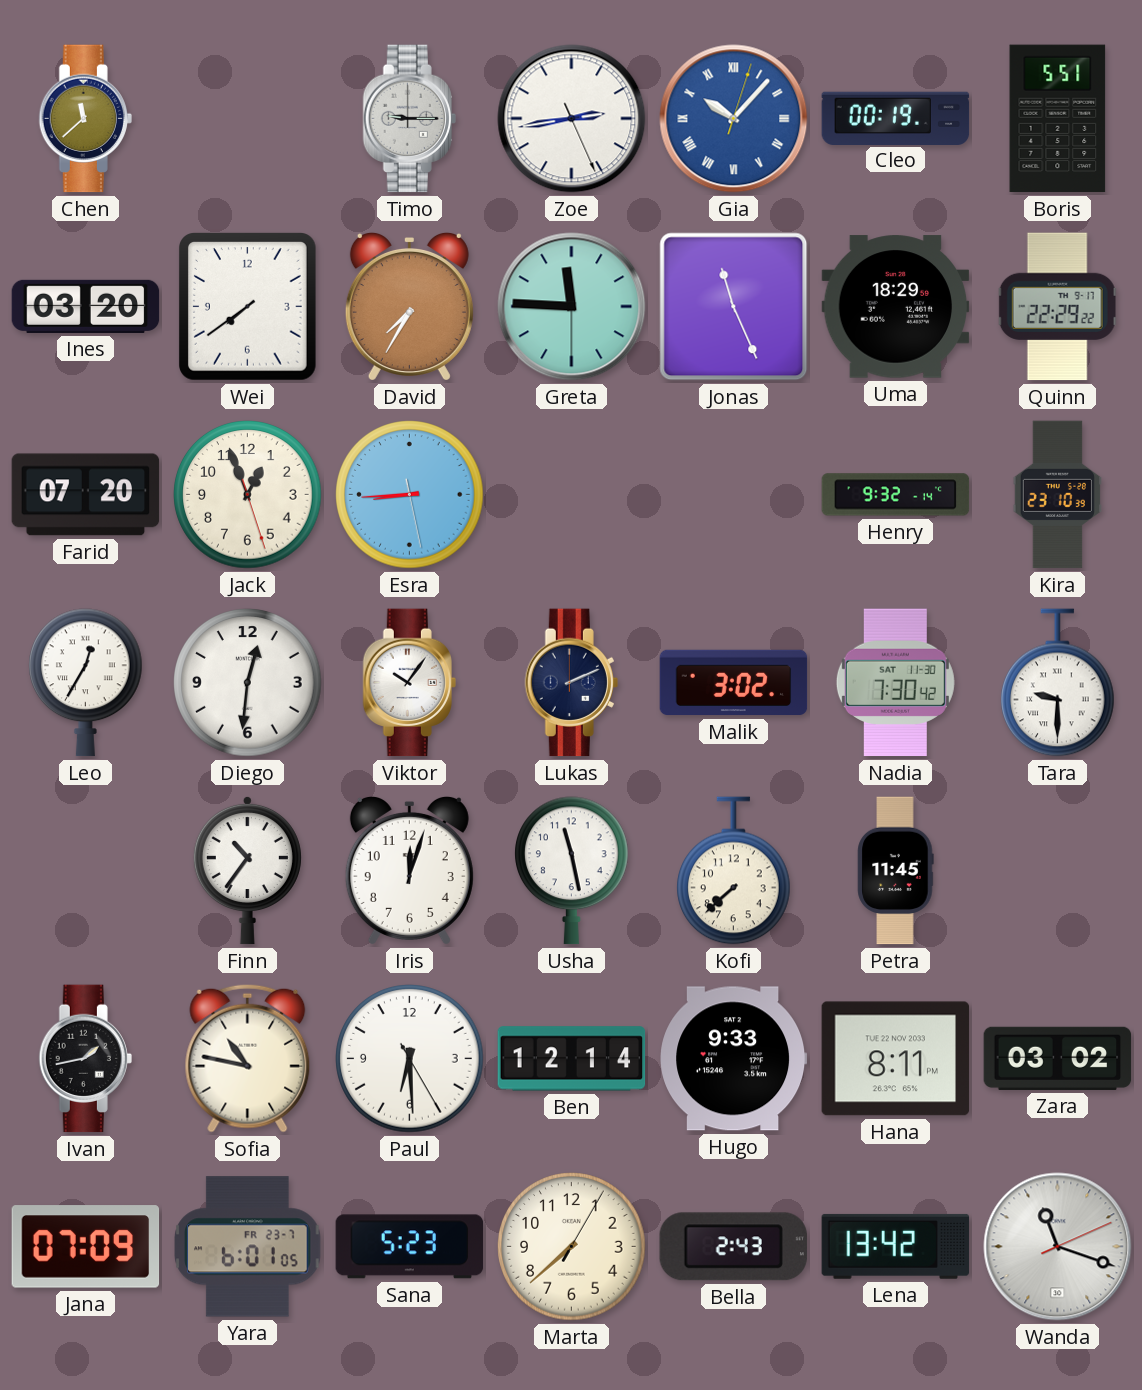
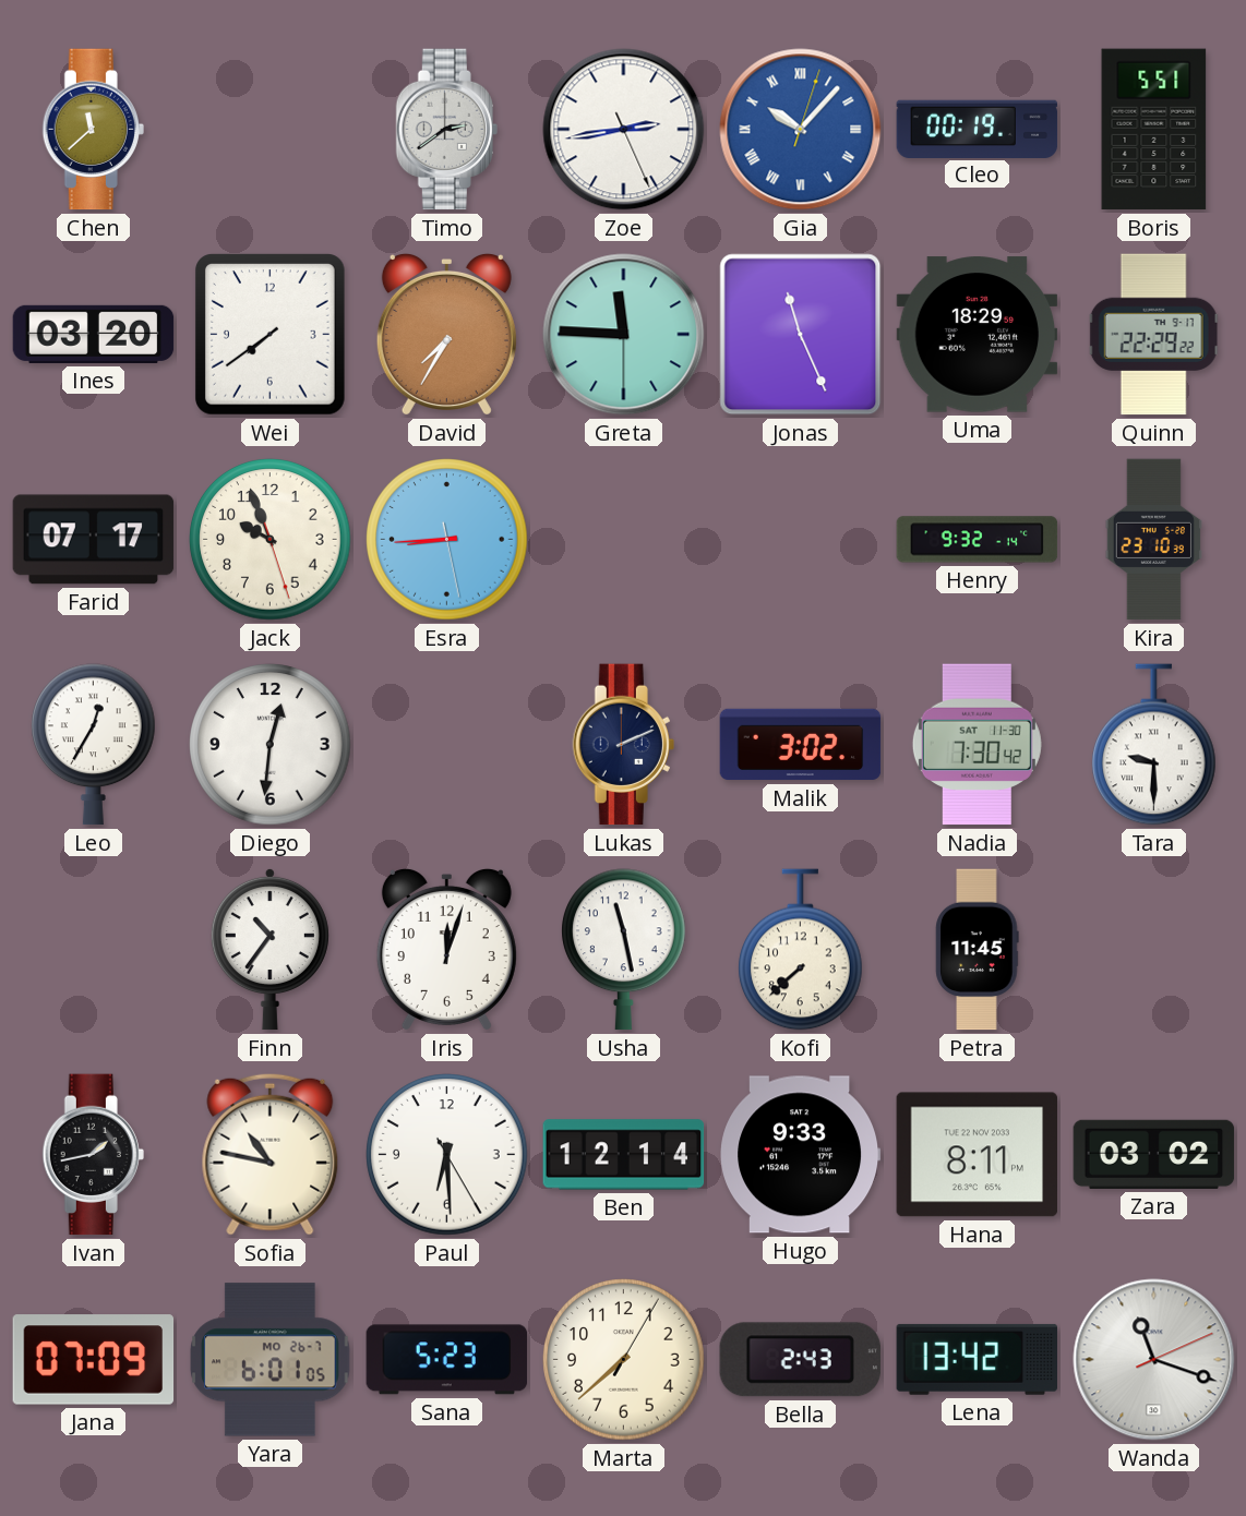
Timo: 9:15 -> 2:39 (446, 130)
Farid: 07:20 -> 07:17 (94, 540)
Jack: 12:56 -> 9:56 (271, 540)
Viktor: 10:06 -> none (409, 683)
Yara date: FR 23-7 -> MO 26-7 (271, 1360)
